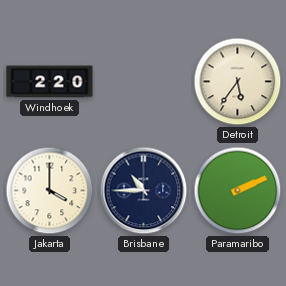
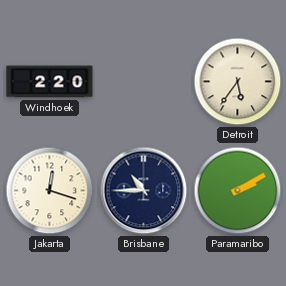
Jakarta: 4:00 -> 12:18 (50, 191)
Paramaribo: 2:11 -> 2:10 (238, 191)
